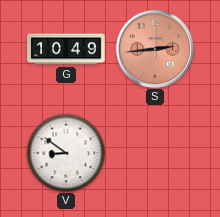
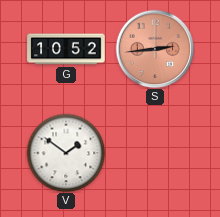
G: 10:49 -> 10:52 (66, 49)
V: 8:51 -> 1:51 (66, 153)
